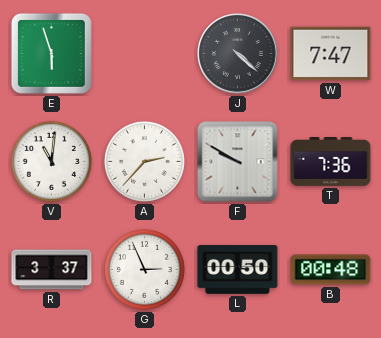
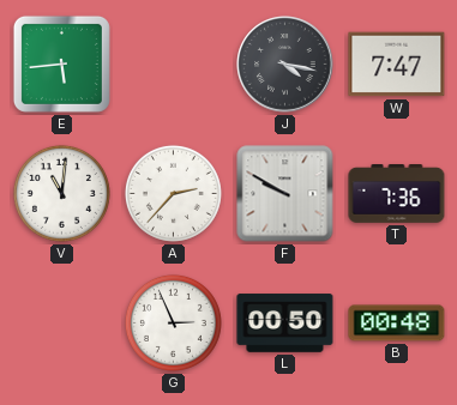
E: 5:57 -> 5:44 (61, 64)
J: 4:22 -> 4:17 (285, 65)
R: 3:37 -> none (52, 270)
